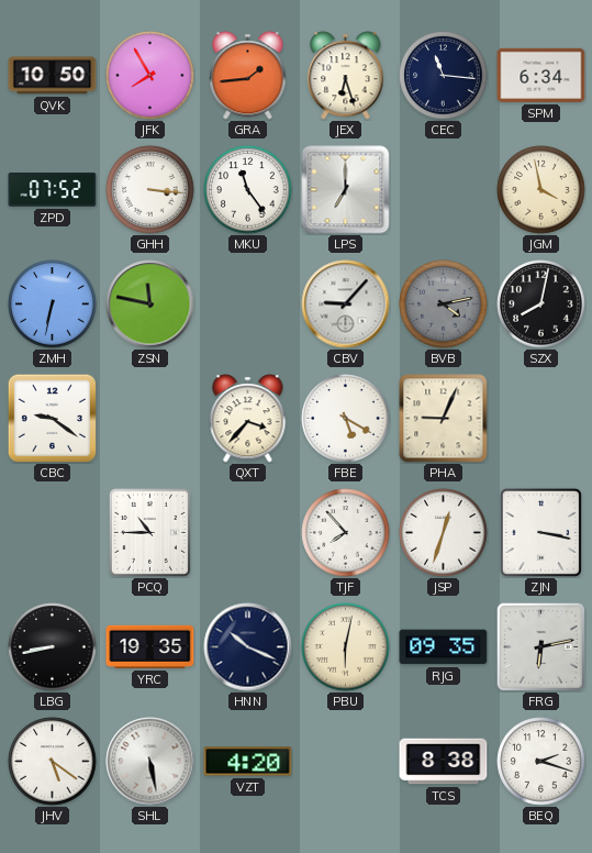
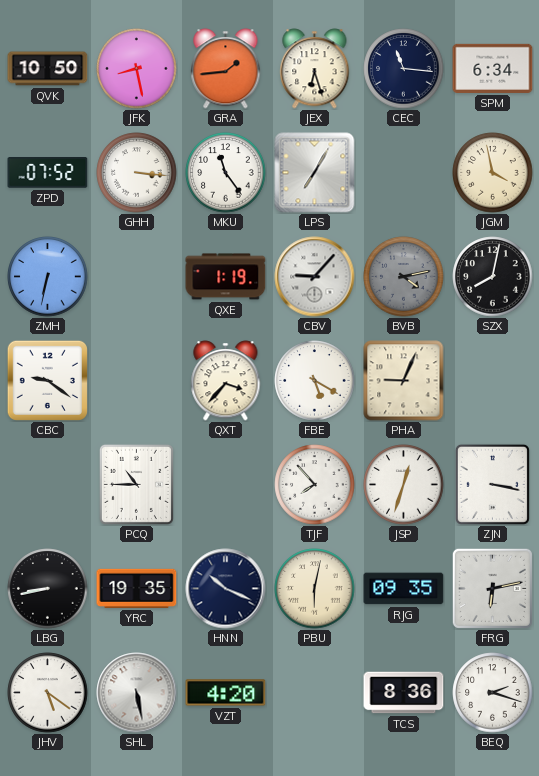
JFK: 7:55 -> 8:28 (137, 69)
LPS: 7:00 -> 7:05 (315, 173)
ZSN: 11:47 -> none (150, 304)
QXE: none -> 1:19 (226, 277)
TCS: 8:38 -> 8:36 (404, 693)
